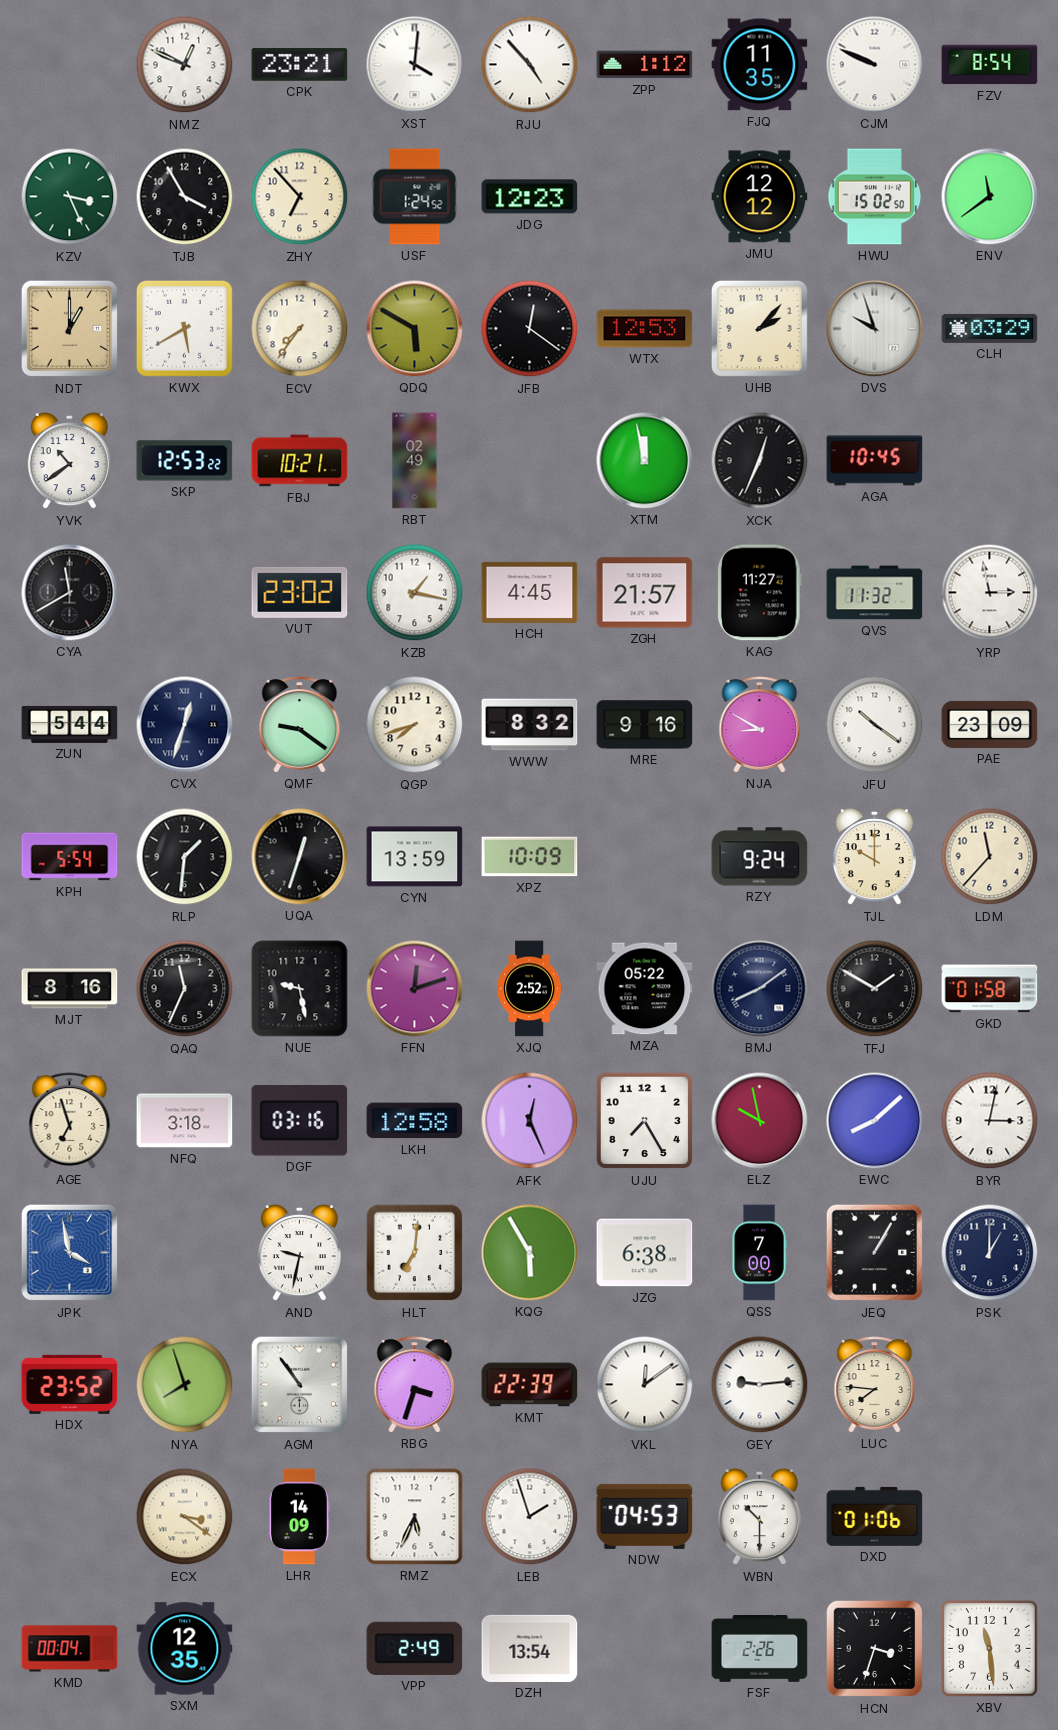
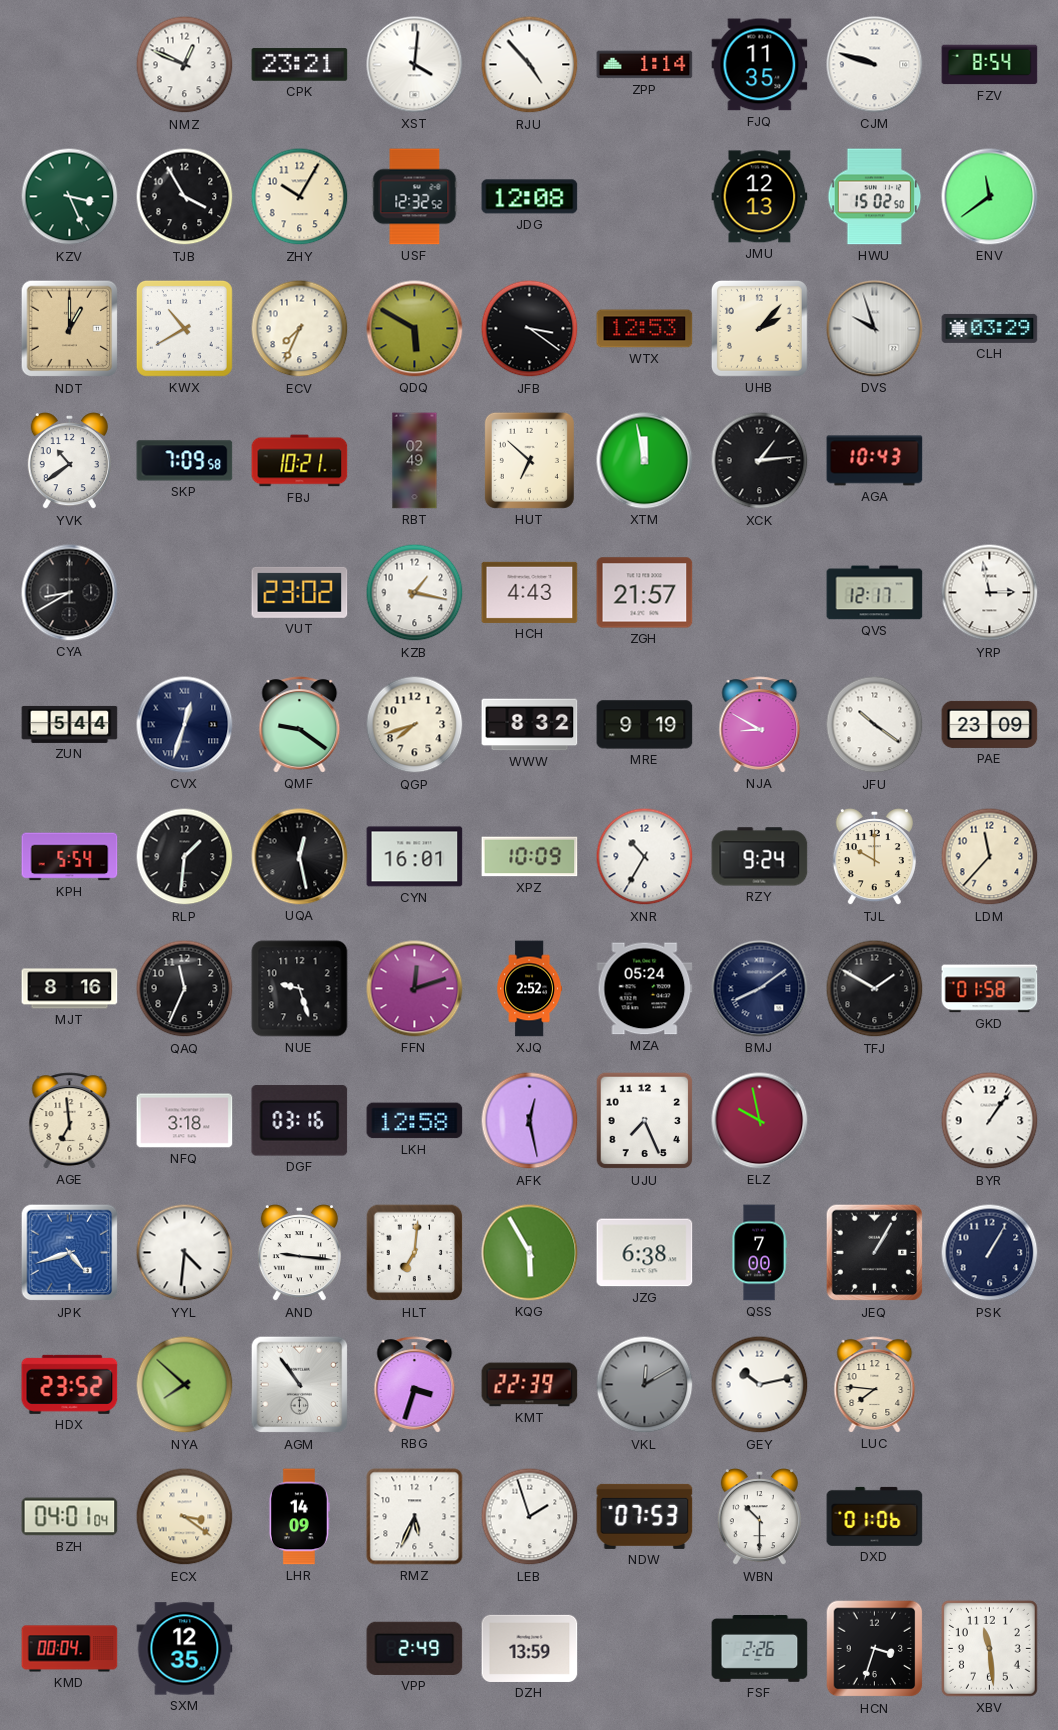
ZPP: 1:12 -> 1:14 (645, 65)
CJM: 9:49 -> 9:48 (875, 65)
ZHY: 6:53 -> 10:05 (300, 197)
USF: 1:24 -> 12:32 (415, 197)
JDG: 12:23 -> 12:08 (530, 197)
JMU: 12:12 -> 12:13 (760, 197)
KWX: 5:40 -> 10:40 (184, 328)
ECV: 7:36 -> 7:34 (300, 329)
JFB: 12:21 -> 3:21 (530, 329)
SKP: 12:53 -> 7:09 (185, 461)
HUT: none -> 6:52 (529, 460)
XCK: 12:34 -> 1:14 (760, 461)
AGA: 10:45 -> 10:43 (875, 461)
CYA: 11:40 -> 8:40 (70, 593)
HCH: 4:45 -> 4:43 (530, 592)
KAG: 11:27 -> none (759, 593)
QVS: 11:32 -> 12:17 (875, 593)
MRE: 9:16 -> 9:19 (645, 725)
UQA: 12:33 -> 12:28 (300, 857)
CYN: 13:59 -> 16:01 (415, 857)
XNR: none -> 10:35 (645, 857)
NUE: 9:28 -> 9:27 (300, 989)
MZA: 05:22 -> 05:24 (645, 989)
AGE: 6:57 -> 6:59 (70, 1121)
AFK: 12:26 -> 12:28 (530, 1121)
UJU: 7:25 -> 7:26 (645, 1121)
EWC: 8:08 -> none (875, 1121)
BYR: 3:02 -> 1:06 (990, 1121)
JPK: 3:58 -> 4:42 (70, 1253)
YYL: none -> 4:31 (185, 1253)
AND: 9:32 -> 9:16 (299, 1253)
PSK: 1:00 -> 1:05 (990, 1253)
NYA: 7:57 -> 7:52 (185, 1385)
VKL: 12:09 -> 12:10 (645, 1385)
VKL dial: white -> grey (645, 1385)
GEY: 9:14 -> 10:13 (760, 1385)
BZH: none -> 04:01 (70, 1517)
NDW: 04:53 -> 07:53 (645, 1516)
DZH: 13:54 -> 13:59 (530, 1648)
